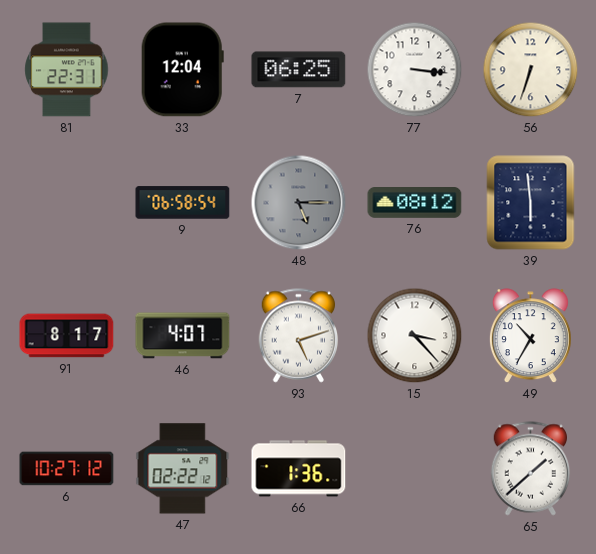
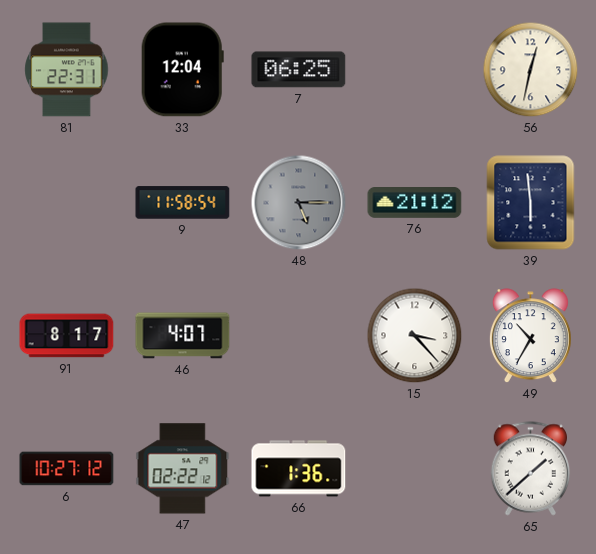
77: 3:16 -> none (415, 70)
56: 6:33 -> 12:32 (531, 70)
9: 06:58 -> 11:58 (183, 203)
76: 08:12 -> 21:12 (415, 203)
93: 5:12 -> none (299, 336)
